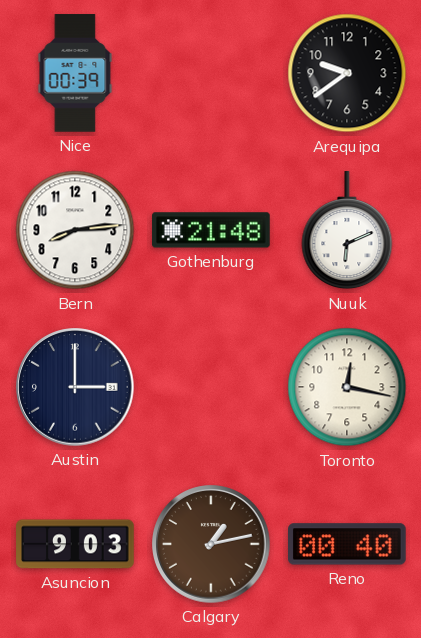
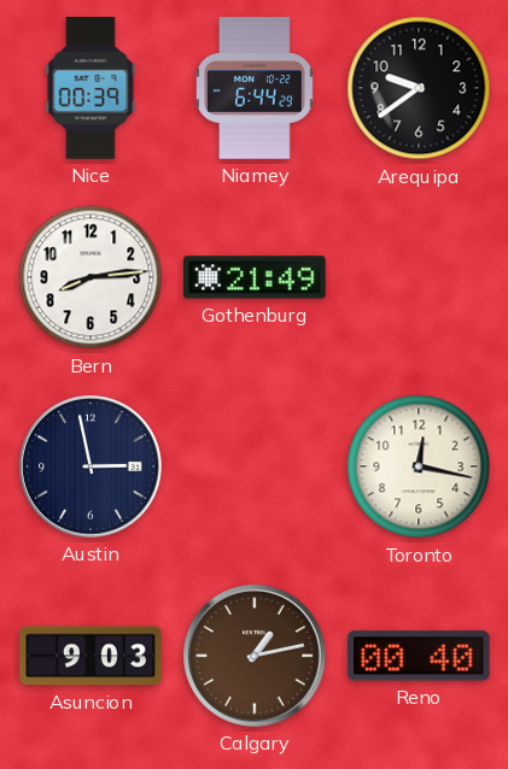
Niamey: none -> 6:44 (256, 88)
Gothenburg: 21:48 -> 21:49 (255, 277)
Nuuk: 6:11 -> none (347, 231)
Austin: 3:00 -> 2:58 (90, 466)
